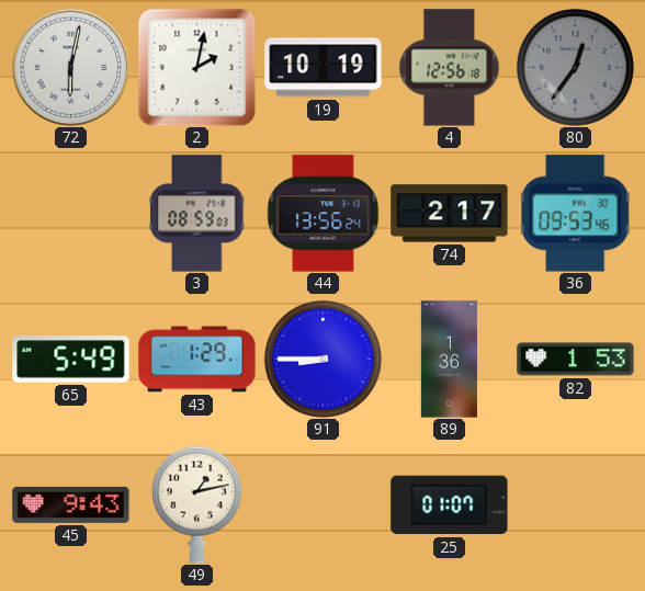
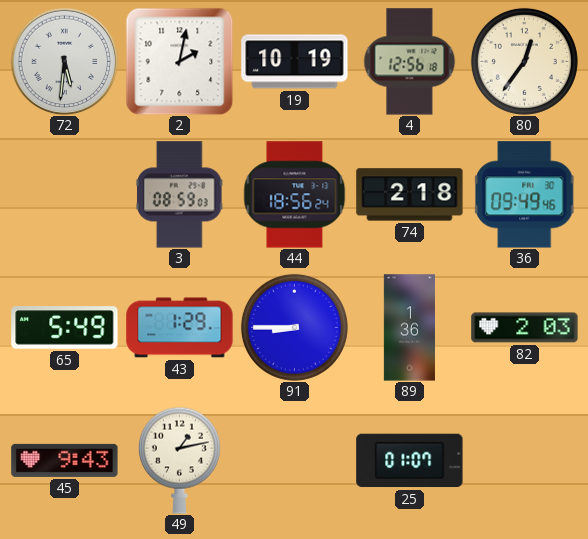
72: 6:02 -> 5:31 (64, 61)
80 dial: grey -> cream (524, 61)
44: 13:56 -> 18:56 (295, 195)
74: 2:17 -> 2:18 (410, 195)
36: 09:53 -> 09:49 (526, 195)
82: 1:53 -> 2:03 (525, 328)
